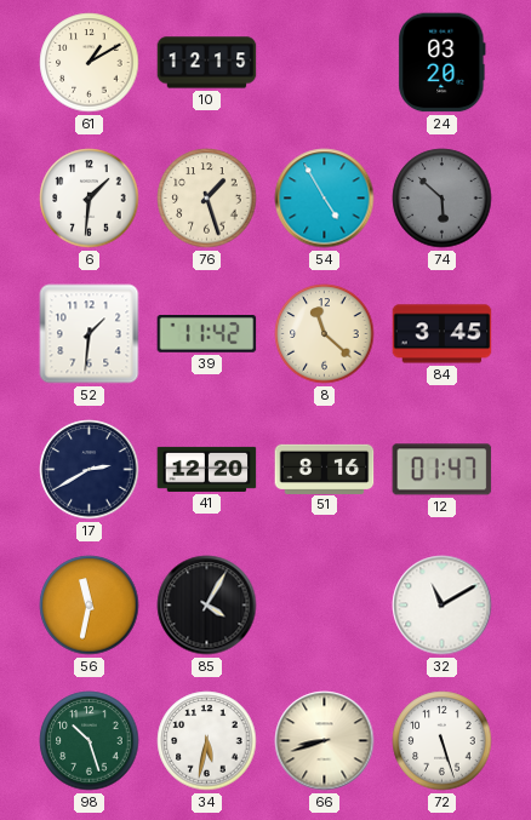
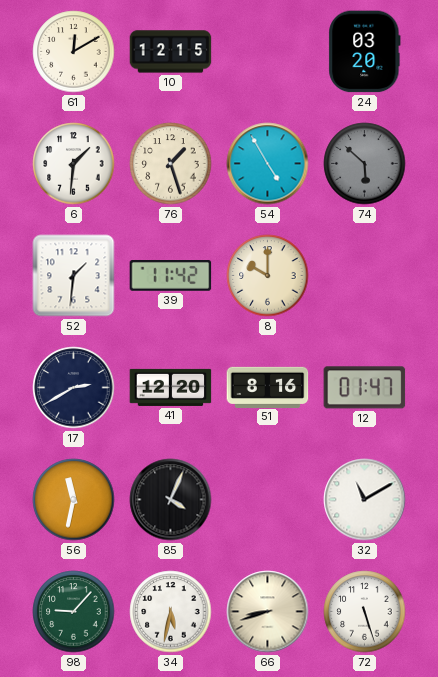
61: 1:10 -> 12:10 (74, 52)
8: 11:22 -> 10:00 (268, 276)
84: 3:45 -> none (442, 334)
85: 4:05 -> 4:04 (171, 500)
98: 10:27 -> 9:07 (74, 612)
